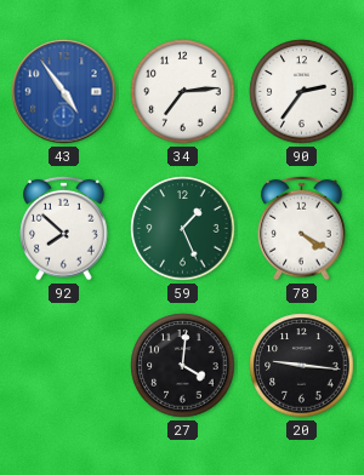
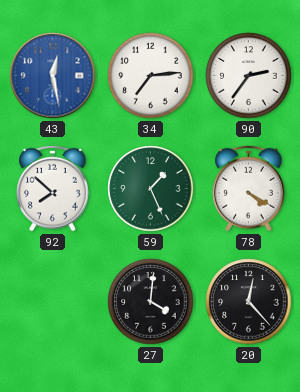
43: 4:54 -> 12:28 (53, 76)
20: 9:16 -> 12:23 (249, 302)
